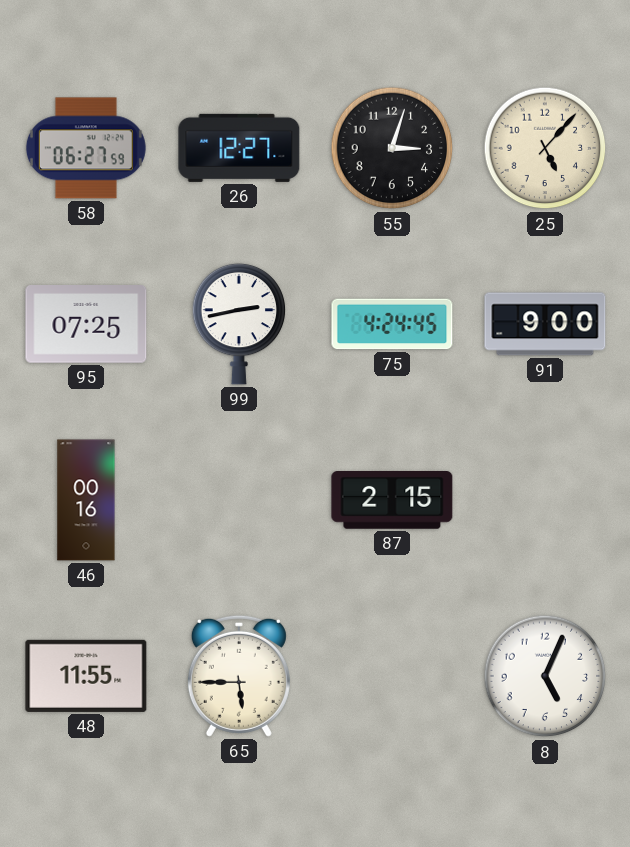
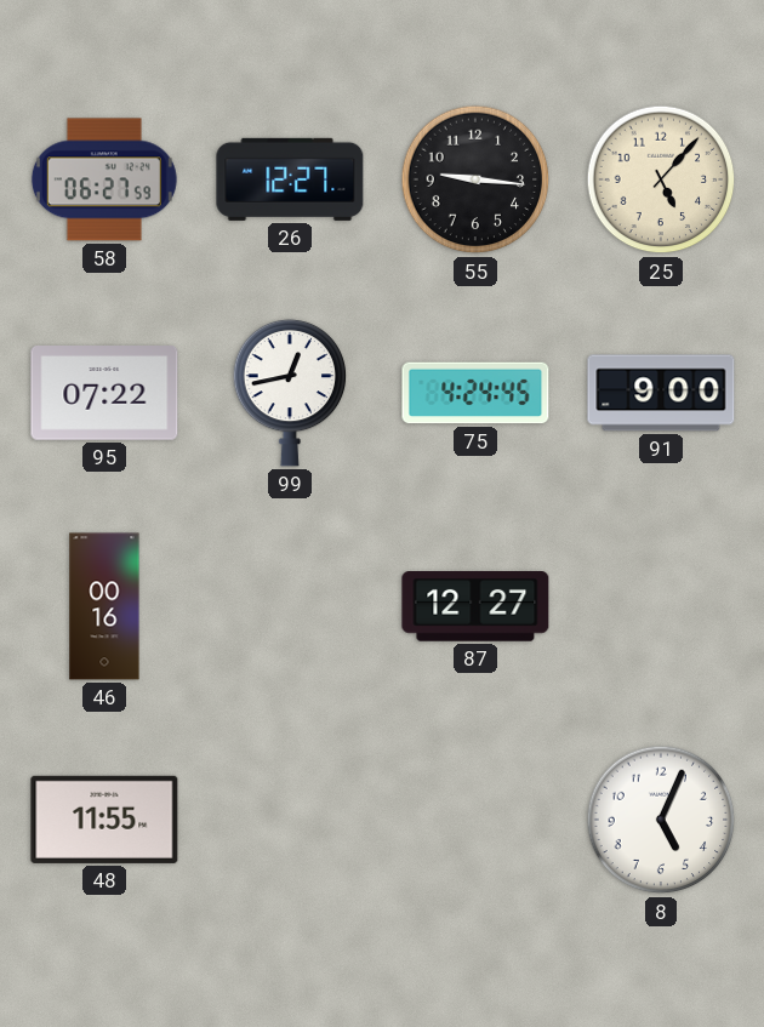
55: 3:03 -> 9:16 (475, 179)
95: 07:25 -> 07:22 (104, 394)
99: 2:43 -> 12:43 (290, 393)
87: 2:15 -> 12:27 (475, 607)
65: 5:45 -> none (239, 676)
